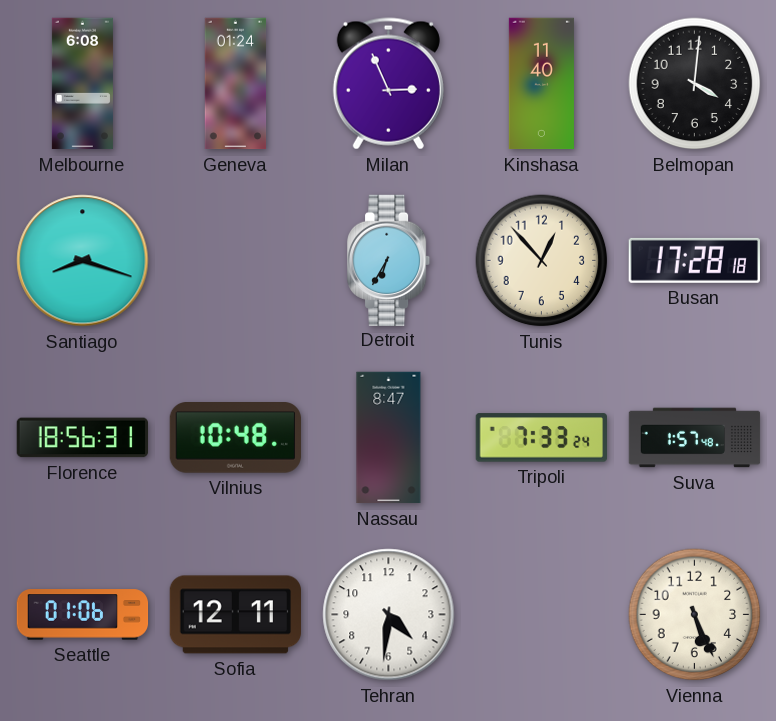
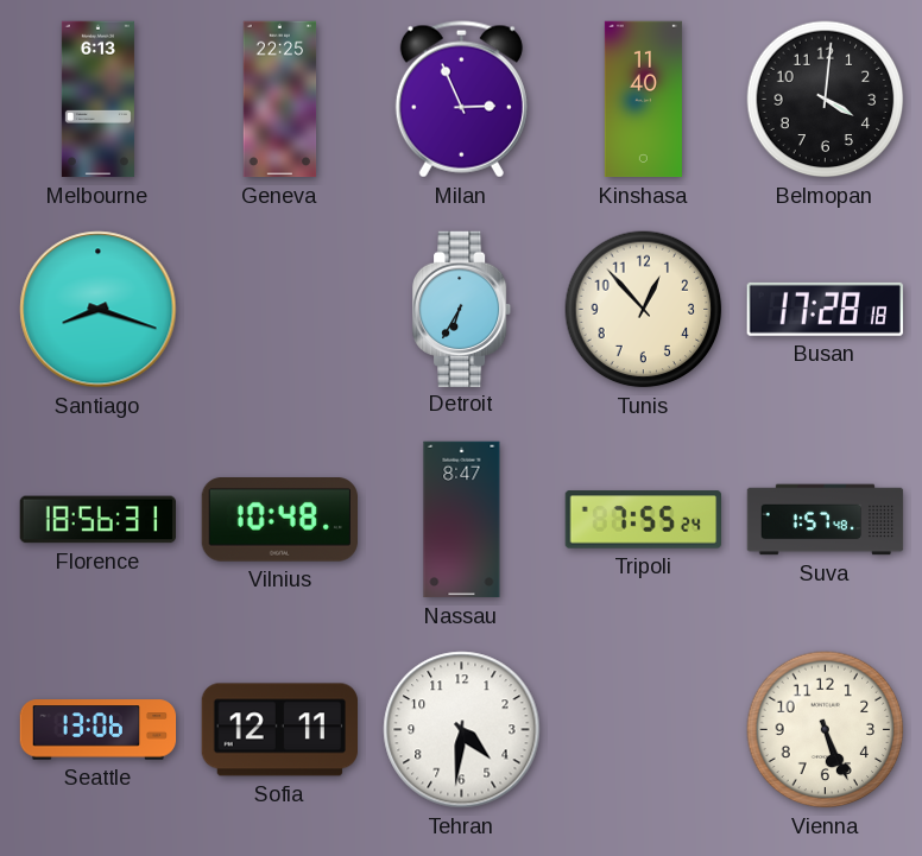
Melbourne: 6:08 -> 6:13 (97, 100)
Geneva: 01:24 -> 22:25 (280, 100)
Tripoli: 7:33 -> 7:55 (643, 520)
Seattle: 01:06 -> 13:06 (99, 730)
